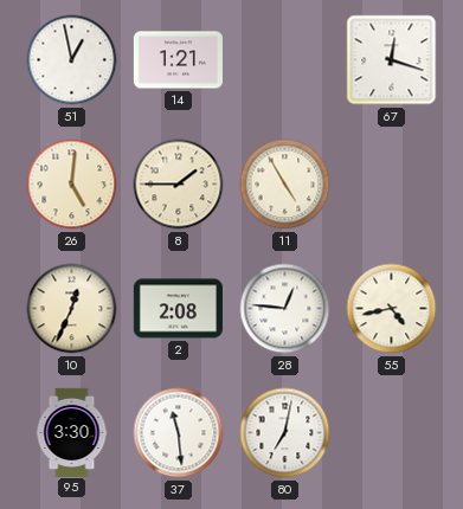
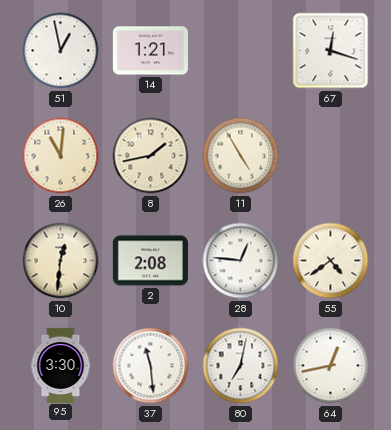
26: 5:01 -> 11:01 (61, 156)
8: 1:45 -> 1:43 (151, 156)
10: 12:34 -> 12:31 (61, 261)
55: 4:43 -> 4:39 (331, 261)
64: none -> 12:43 (331, 366)
